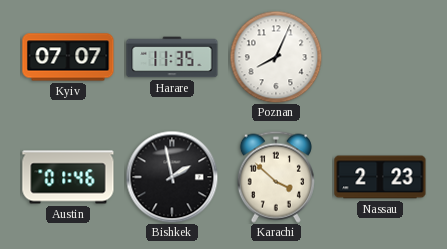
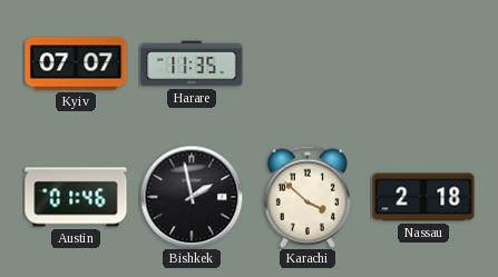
Poznan: 8:04 -> none (276, 57)
Nassau: 2:23 -> 2:18 (423, 197)
